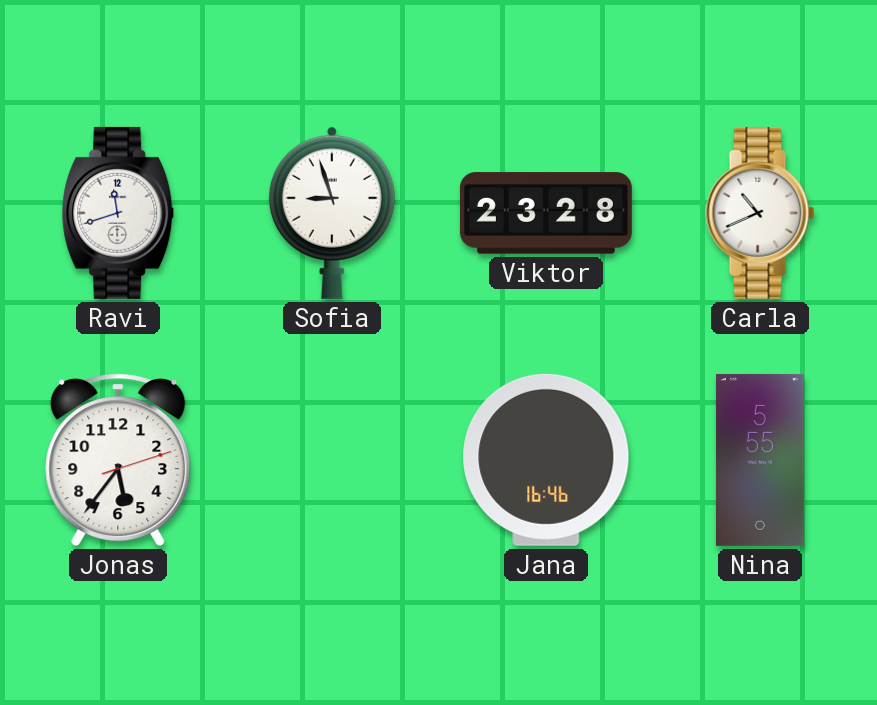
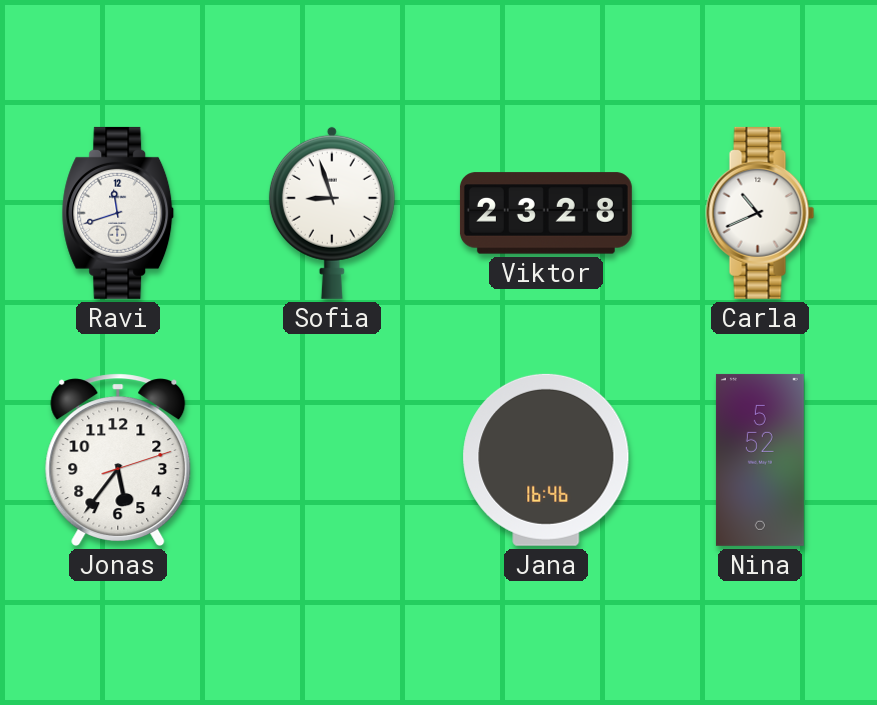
Nina: 5:55 -> 5:52 (760, 460)
